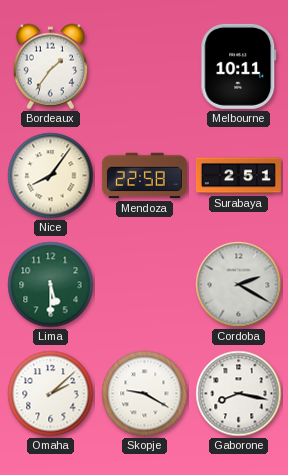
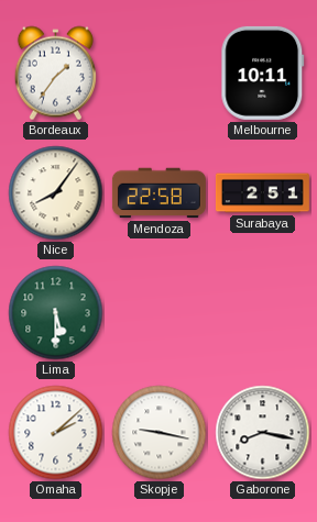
Cordoba: 2:20 -> none (239, 285)
Skopje: 9:20 -> 9:17 (160, 433)
